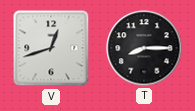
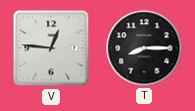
V: 12:42 -> 12:46 (51, 48)
